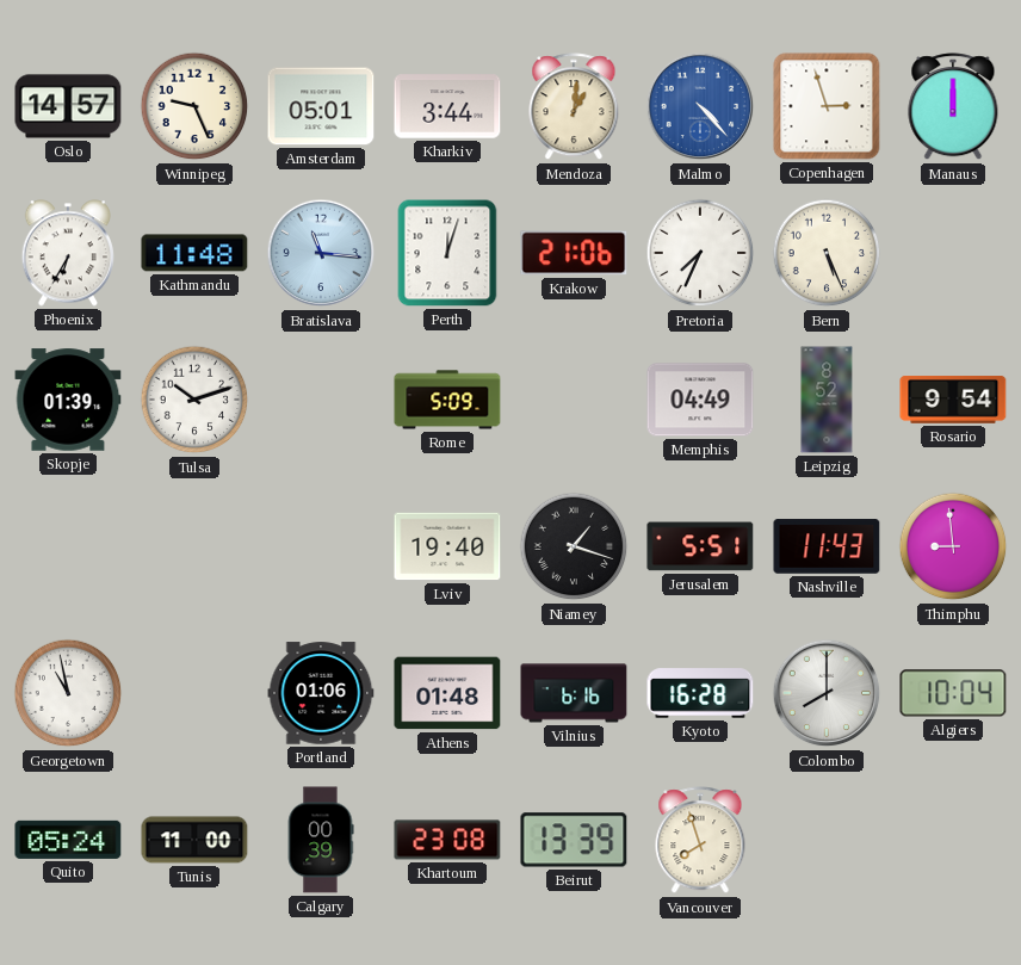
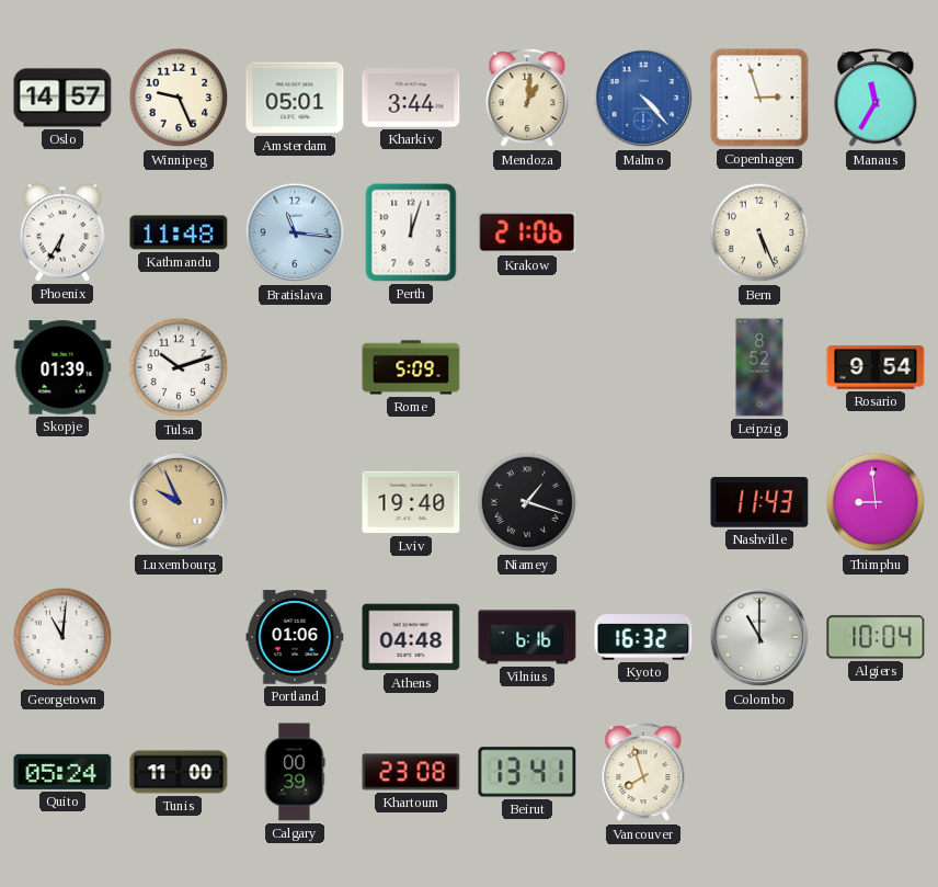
Manaus: 12:00 -> 11:35 (876, 99)
Pretoria: 7:34 -> none (700, 253)
Memphis: 04:49 -> none (700, 400)
Luxembourg: none -> 9:56 (179, 502)
Jerusalem: 5:51 -> none (700, 546)
Georgetown: 10:58 -> 11:01 (62, 637)
Athens: 01:48 -> 04:48 (411, 637)
Kyoto: 16:28 -> 16:32 (643, 637)
Colombo: 8:00 -> 11:00 (759, 637)
Beirut: 13:39 -> 13:41 (527, 772)
